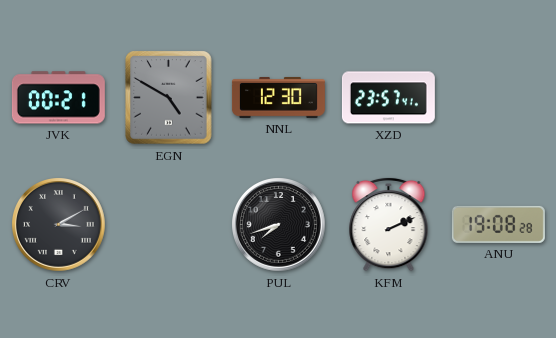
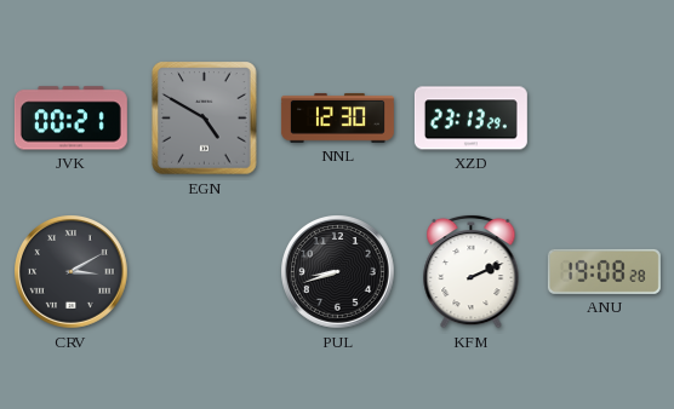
XZD: 23:57 -> 23:13 (470, 119)
PUL: 7:42 -> 8:42 (338, 272)
